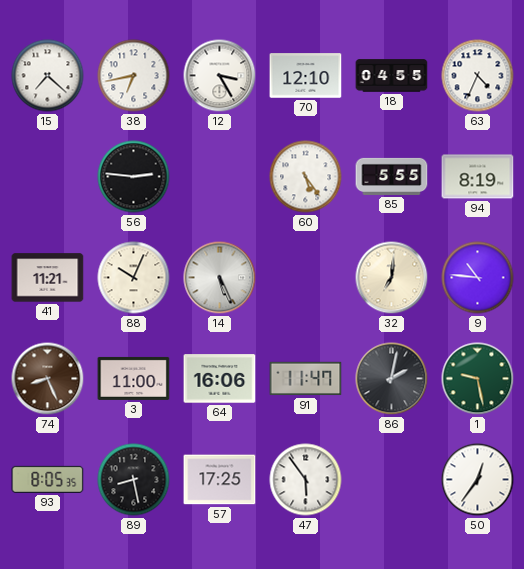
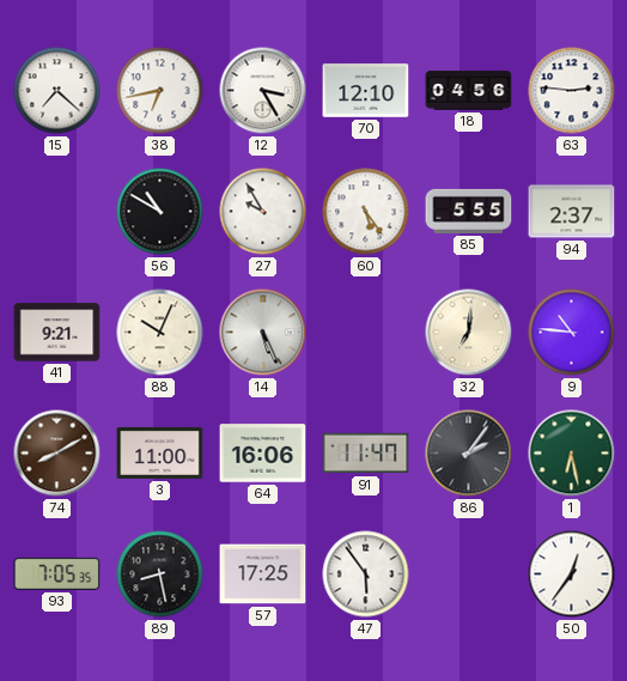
18: 04:55 -> 04:56 (469, 91)
63: 4:34 -> 2:46 (572, 91)
56: 2:46 -> 10:50 (160, 212)
27: none -> 9:55 (263, 212)
94: 8:19 -> 2:37 (572, 212)
41: 11:21 -> 9:21 (57, 333)
74: 8:26 -> 8:10 (57, 454)
86: 2:02 -> 2:06 (469, 454)
1: 9:28 -> 6:28 (572, 454)
93: 8:05 -> 7:05 (57, 573)
